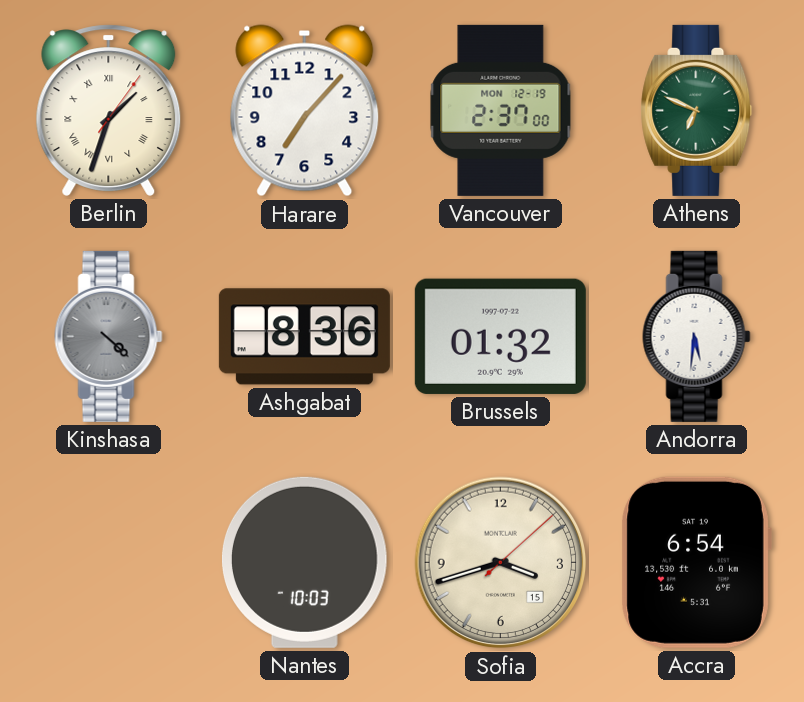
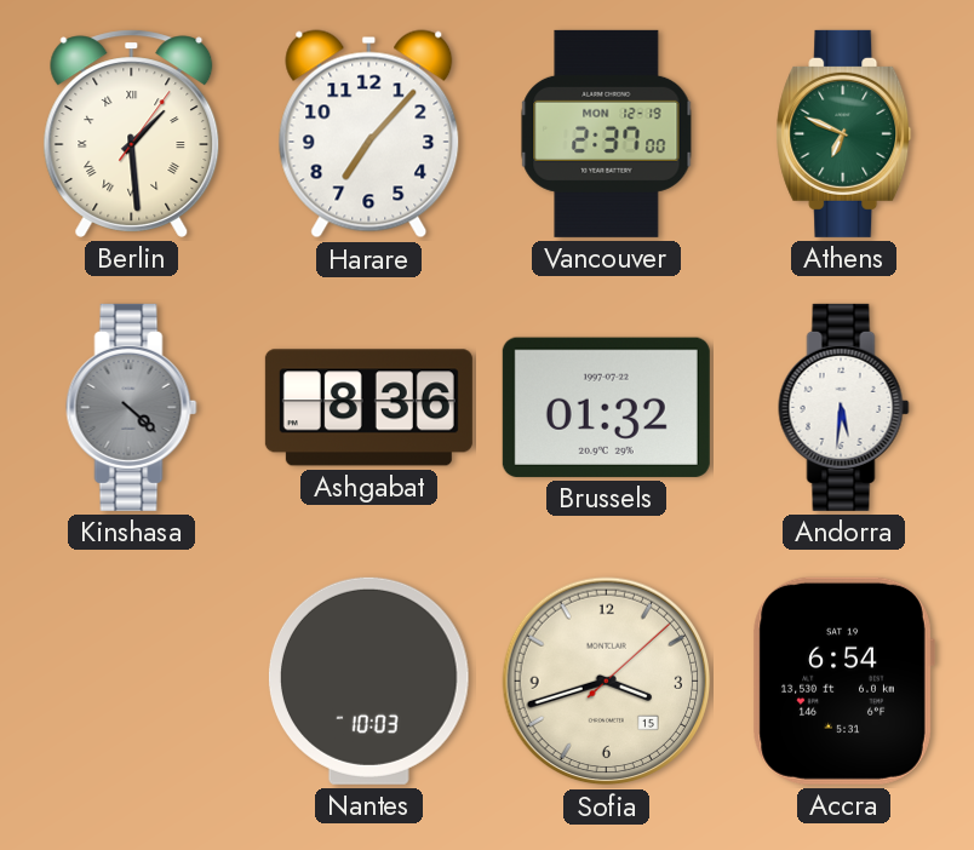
Berlin: 1:33 -> 1:29 (132, 133)
